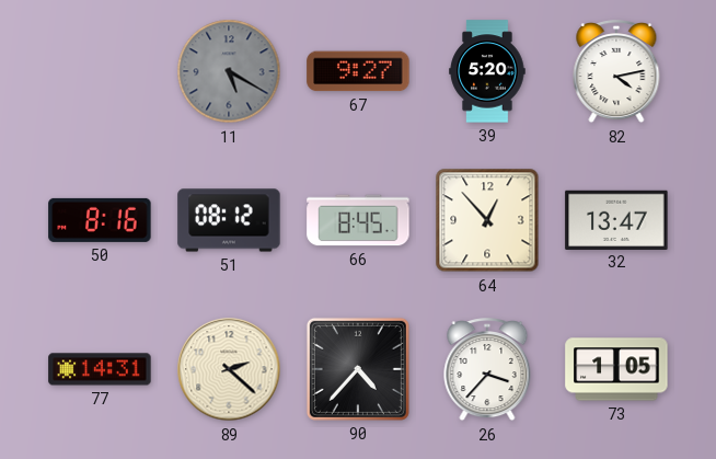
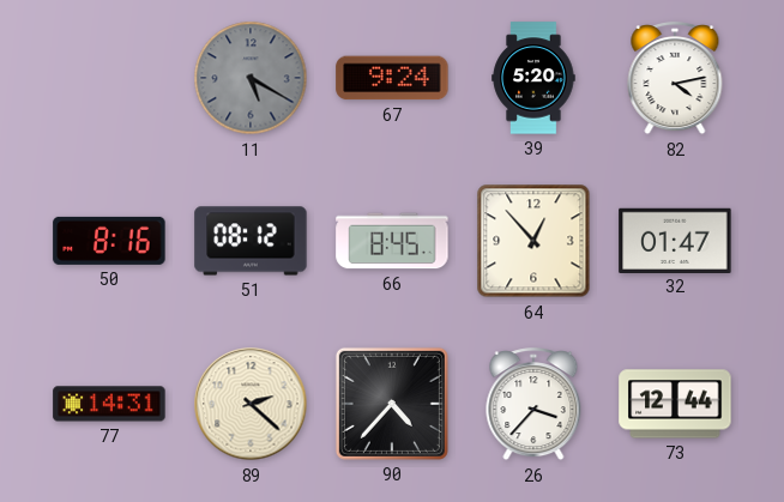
67: 9:27 -> 9:24 (392, 78)
32: 13:47 -> 01:47 (675, 240)
73: 1:05 -> 12:44 (675, 404)
